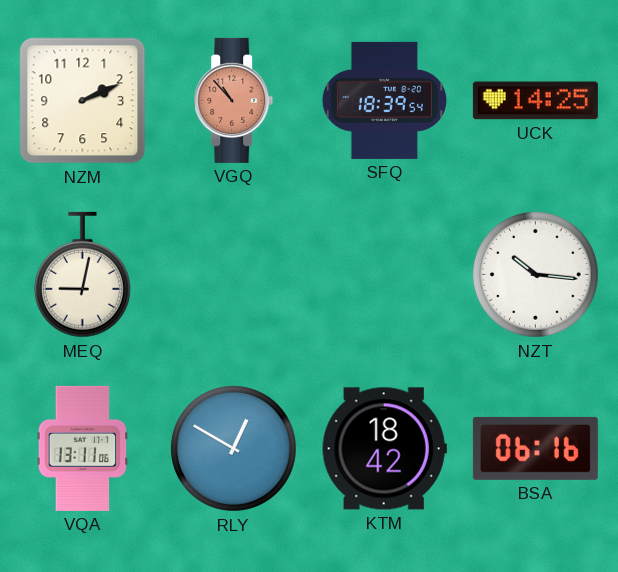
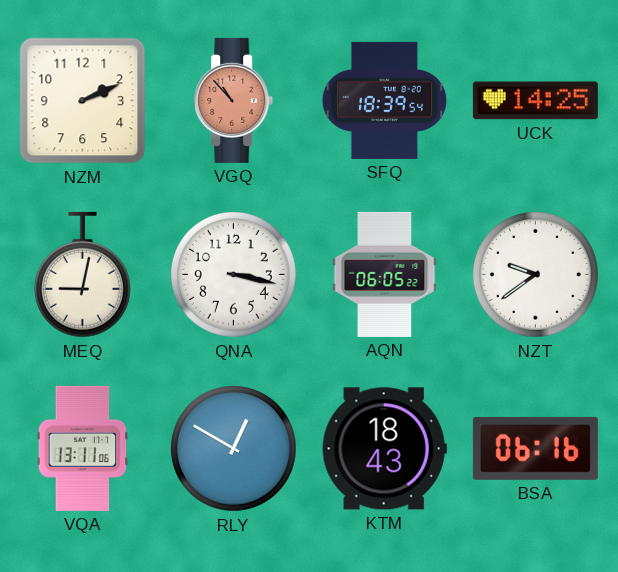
QNA: none -> 3:17 (233, 274)
AQN: none -> 06:05 (385, 274)
NZT: 10:16 -> 9:39 (535, 274)
KTM: 18:42 -> 18:43 (384, 449)
